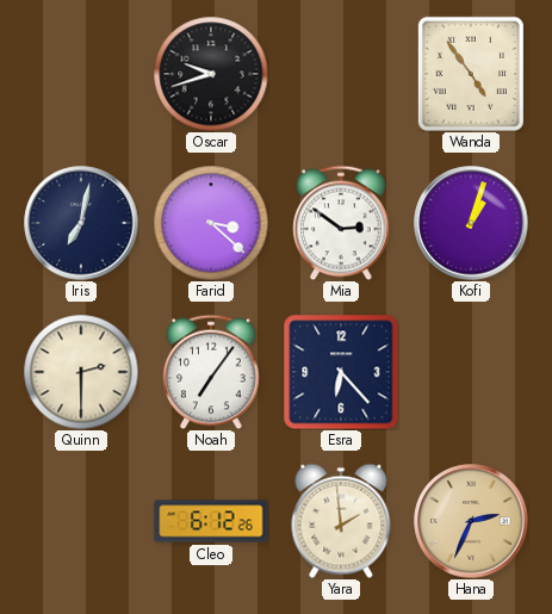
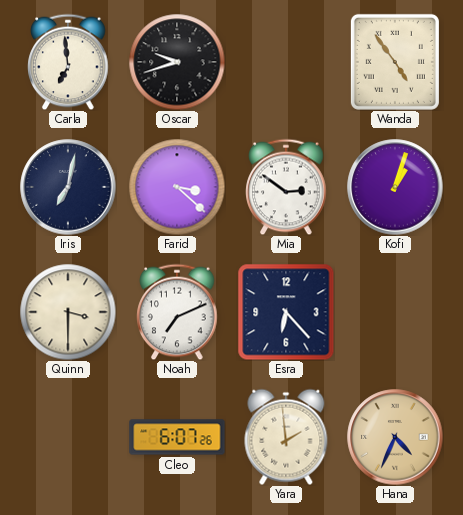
Carla: none -> 6:59 (68, 62)
Quinn: 2:30 -> 3:30 (68, 312)
Noah: 7:06 -> 7:11 (177, 312)
Cleo: 6:12 -> 6:07 (177, 437)
Hana: 2:34 -> 4:34 (395, 437)
